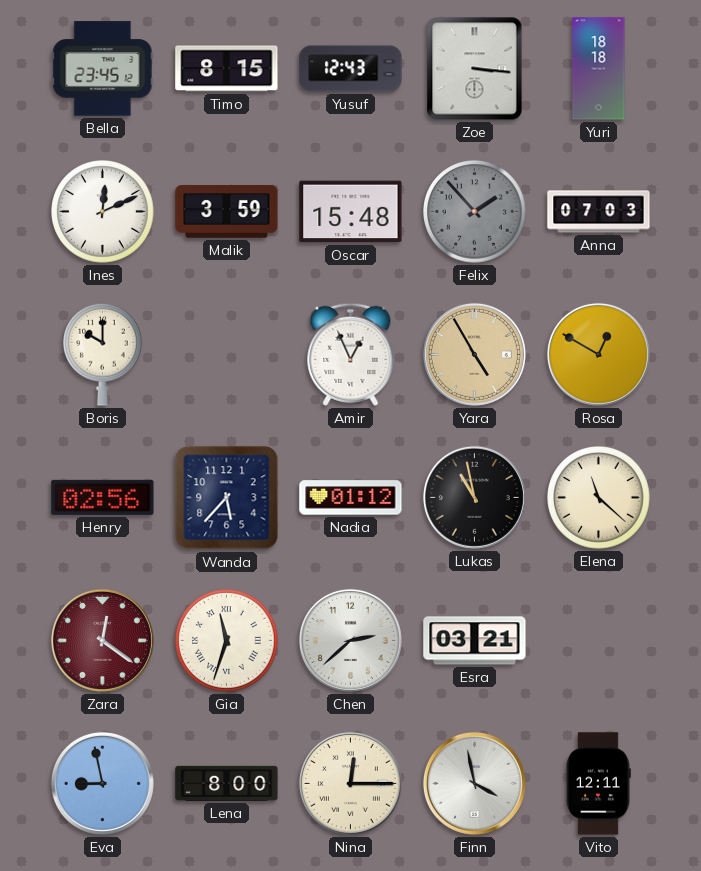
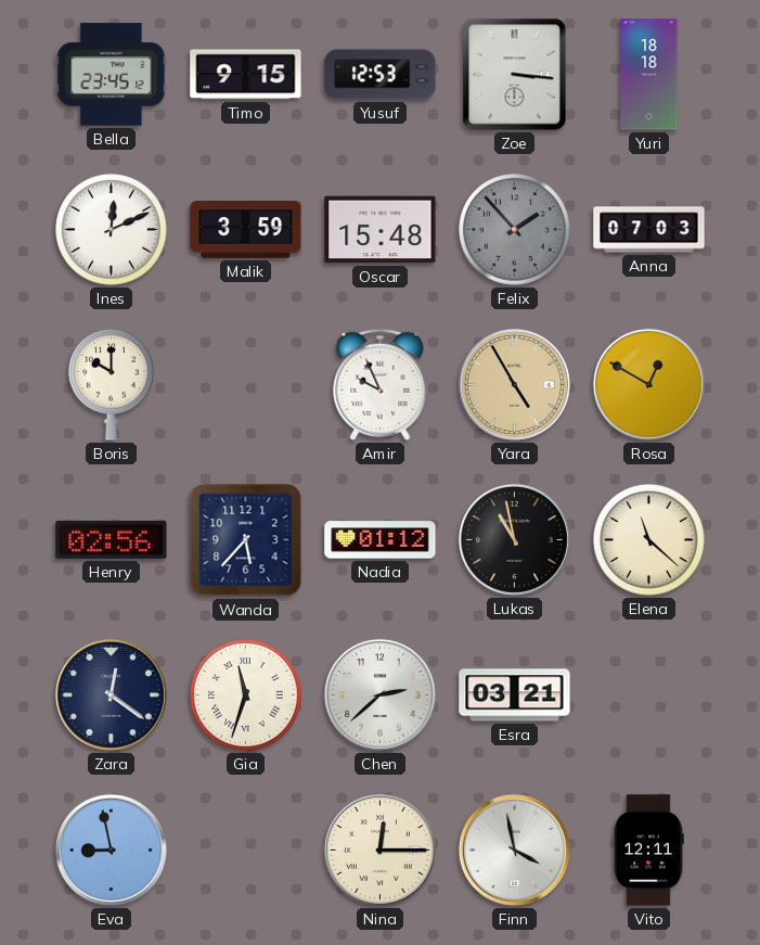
Timo: 8:15 -> 9:15 (246, 75)
Yusuf: 12:43 -> 12:53 (381, 75)
Amir: 12:56 -> 9:56 (381, 384)
Zara dial: burgundy -> navy (111, 694)
Lena: 8:00 -> none (227, 783)
